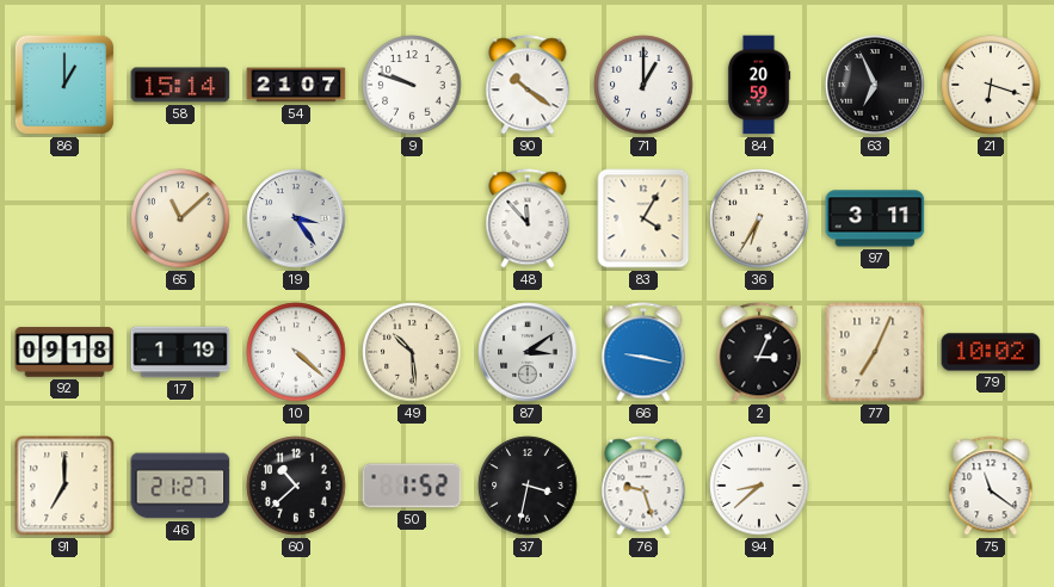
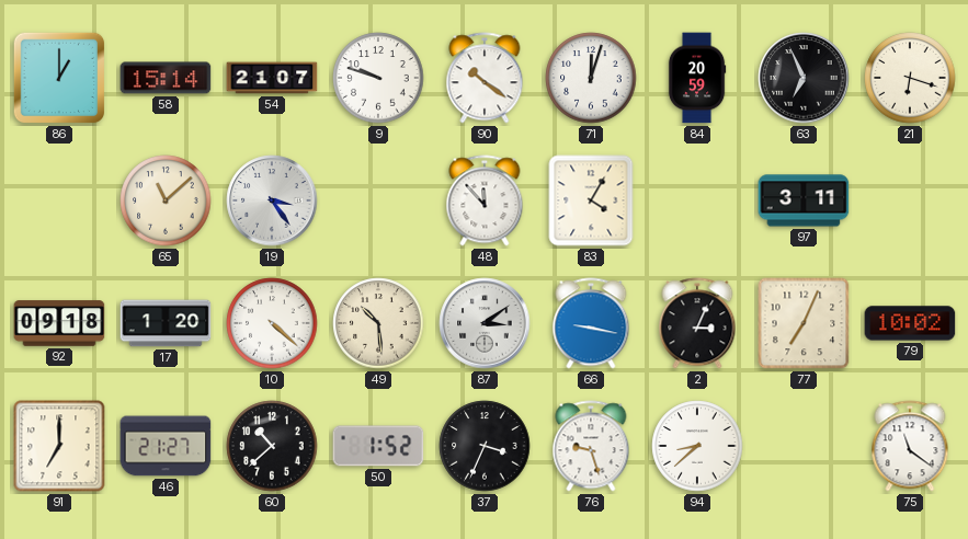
71: 1:00 -> 12:03 (591, 78)
36: 6:35 -> none (759, 218)
17: 1:19 -> 1:20 (166, 323)
37: 3:32 -> 3:34 (485, 446)
